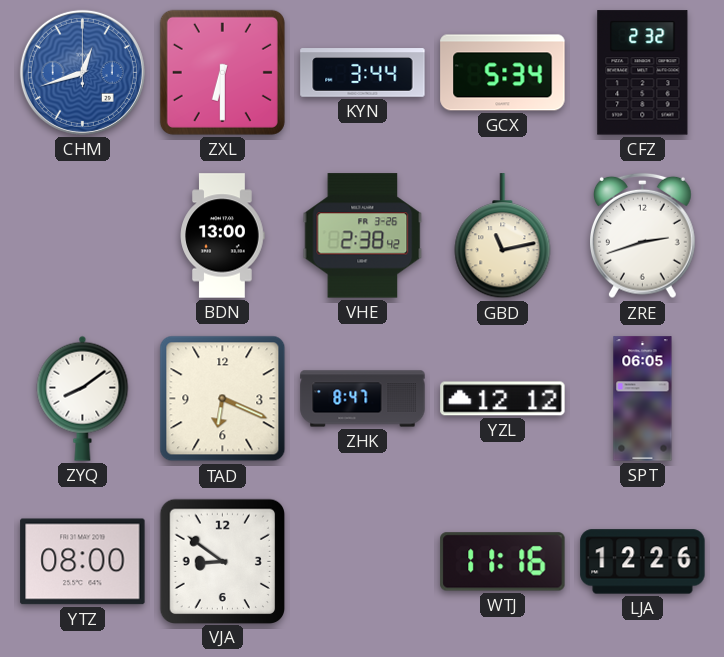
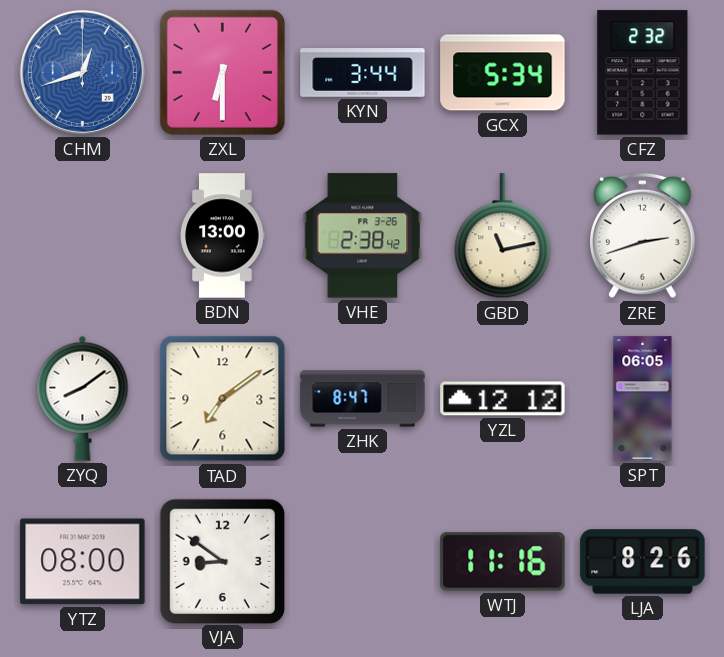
TAD: 6:19 -> 7:09 (223, 399)
LJA: 12:26 -> 8:26 (643, 562)
